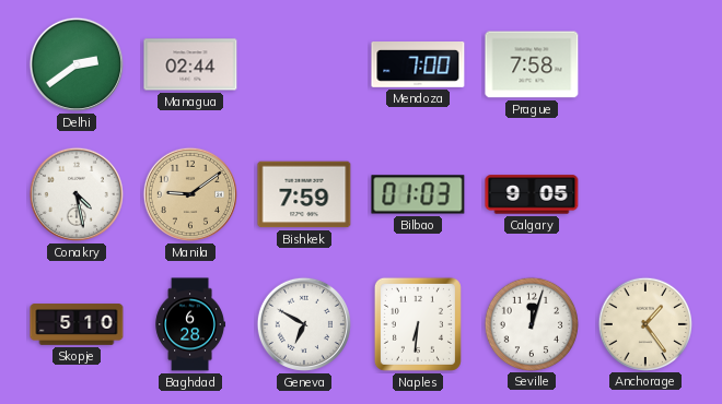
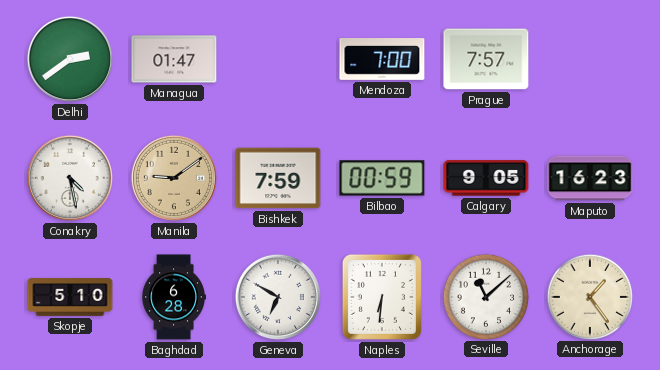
Managua: 02:44 -> 01:47 (174, 59)
Prague: 7:58 -> 7:57 (486, 59)
Bilbao: 01:03 -> 00:59 (382, 178)
Maputo: none -> 16:23 (590, 178)
Seville: 12:03 -> 11:08 (485, 296)
